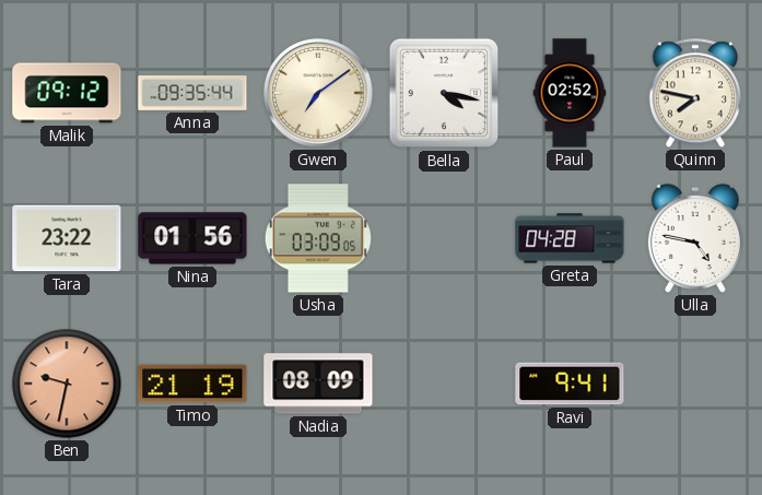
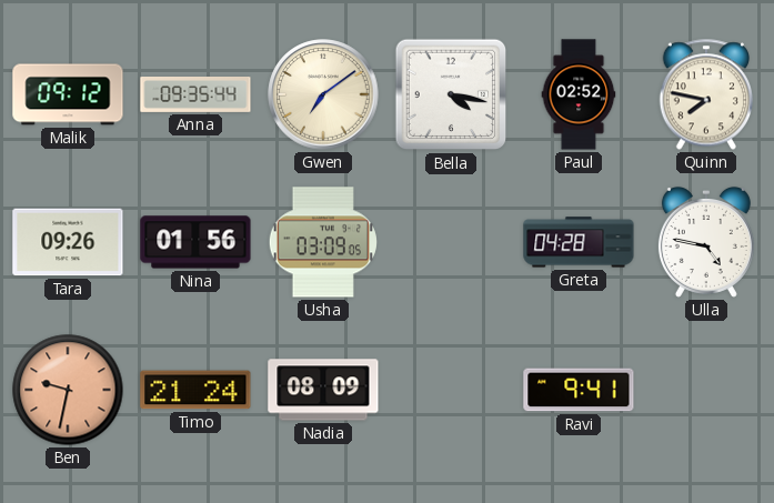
Tara: 23:22 -> 09:26 (68, 242)
Timo: 21:19 -> 21:24 (195, 390)
